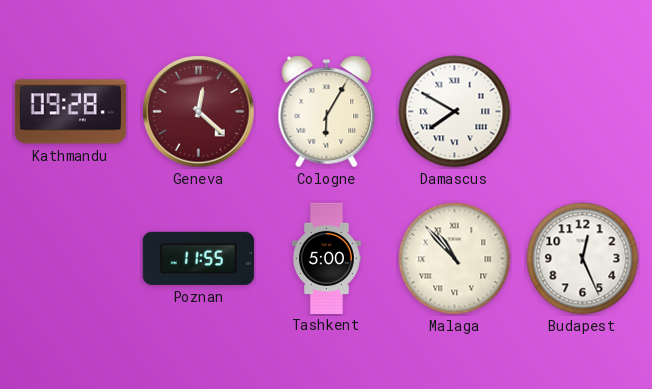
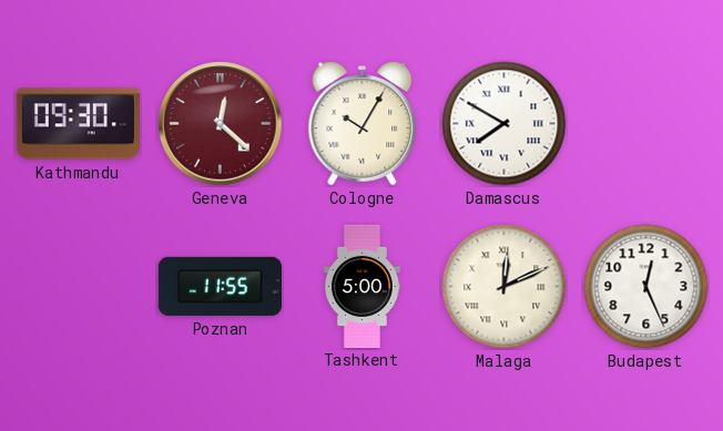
Kathmandu: 09:28 -> 09:30 (78, 124)
Cologne: 6:05 -> 10:05 (363, 124)
Malaga: 10:53 -> 12:11 (505, 287)
